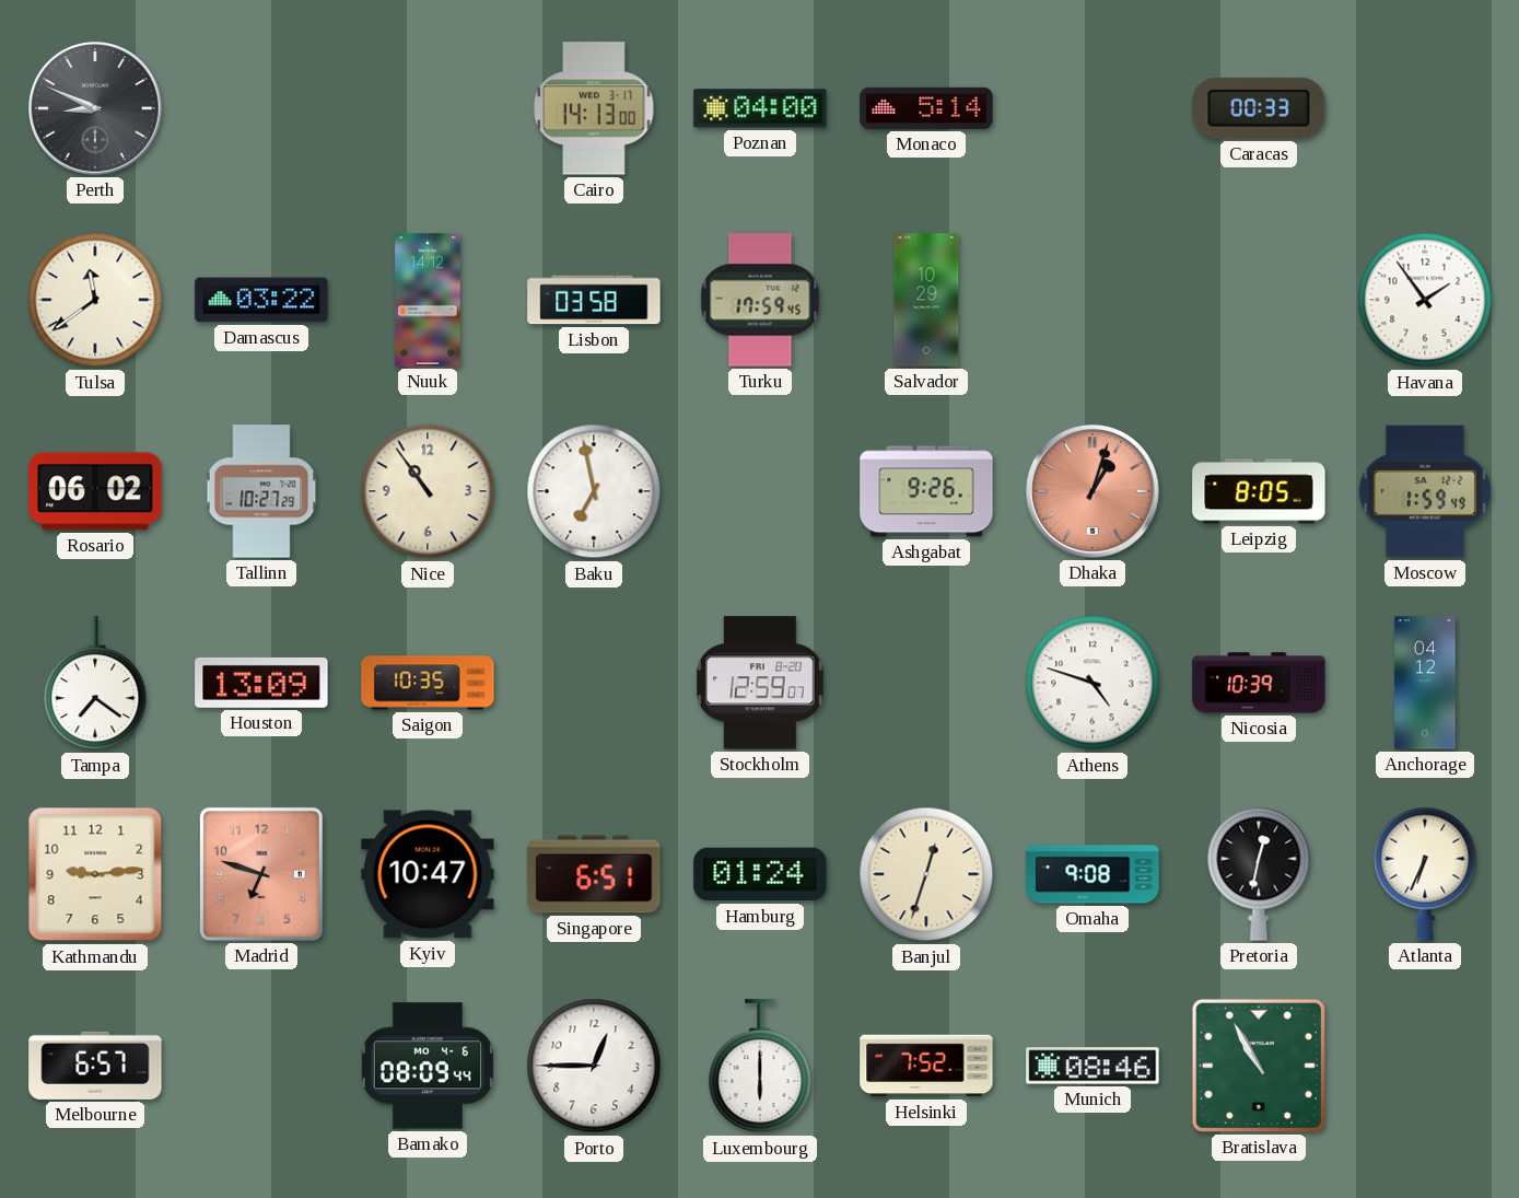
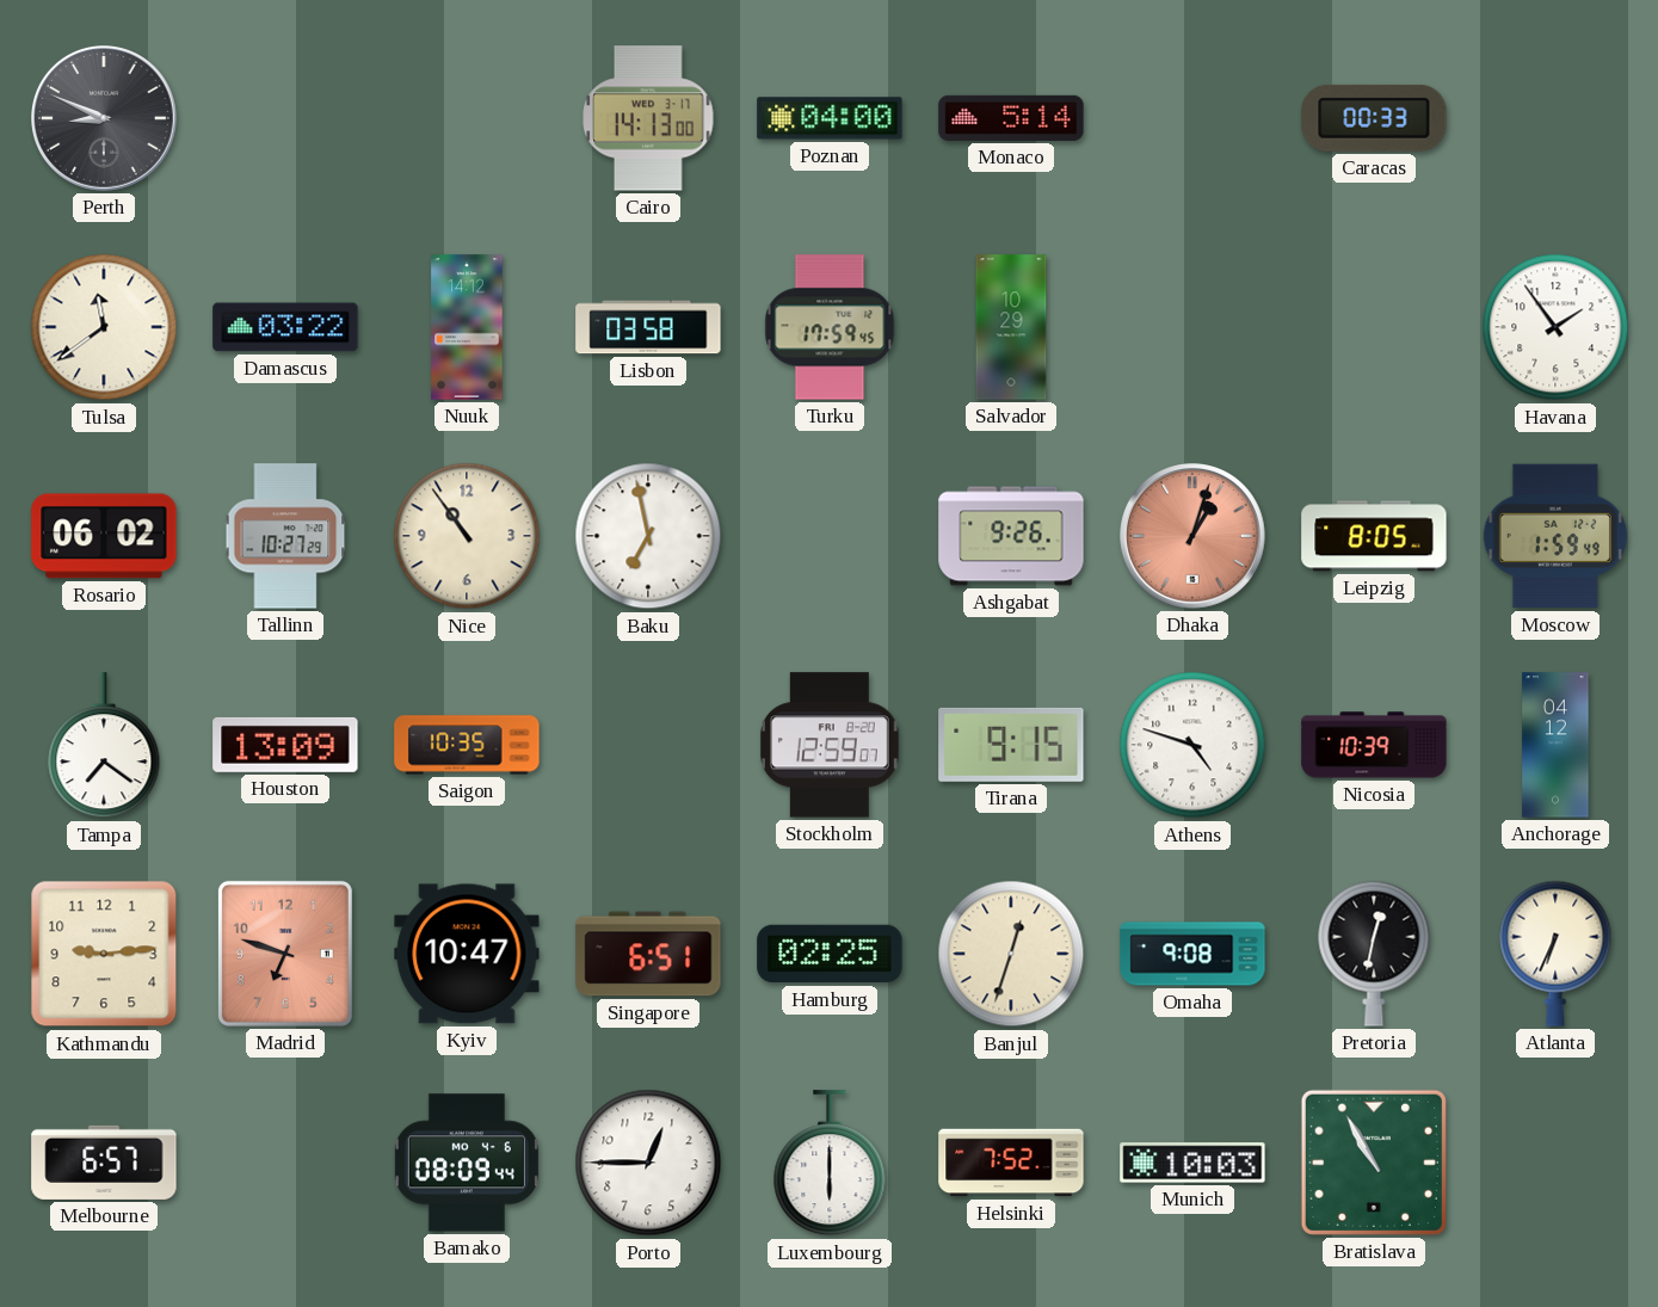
Tirana: none -> 9:15 (1011, 745)
Hamburg: 01:24 -> 02:25 (830, 954)
Munich: 08:46 -> 10:03 (1192, 1163)
